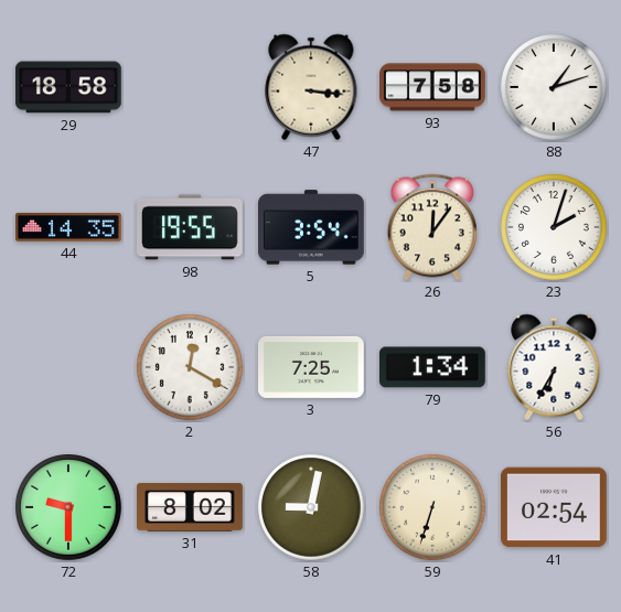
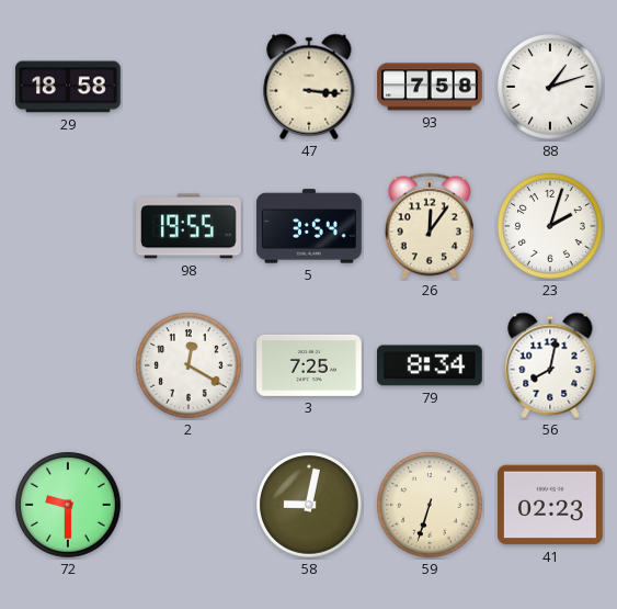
44: 14:35 -> none (69, 227)
79: 1:34 -> 8:34 (430, 365)
56: 6:35 -> 8:02 (550, 365)
31: 8:02 -> none (191, 507)
41: 02:54 -> 02:23 (551, 505)
